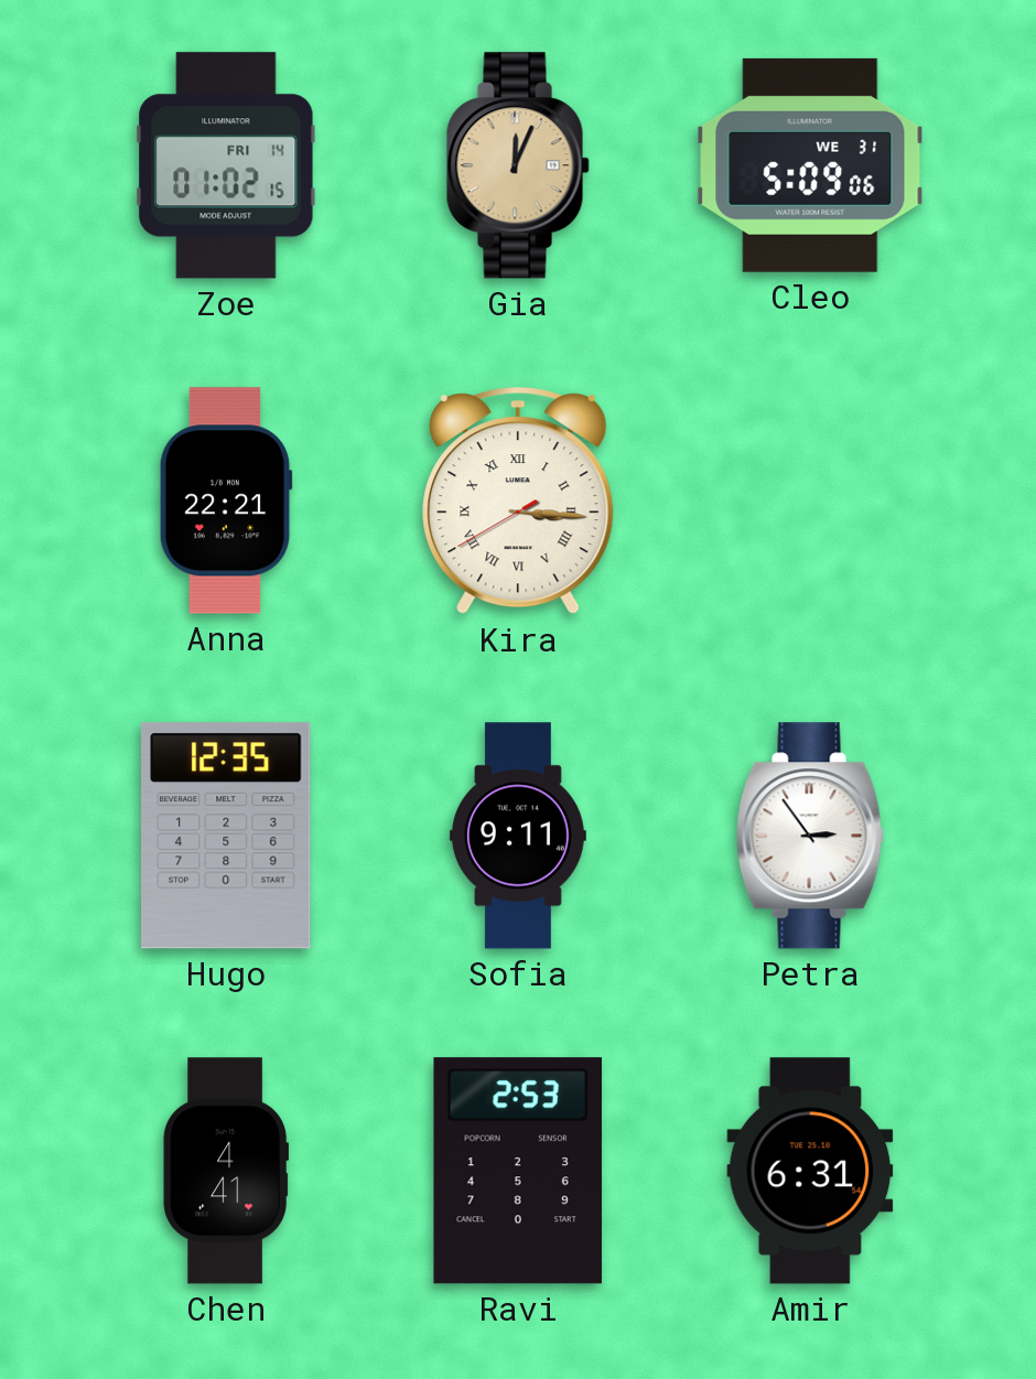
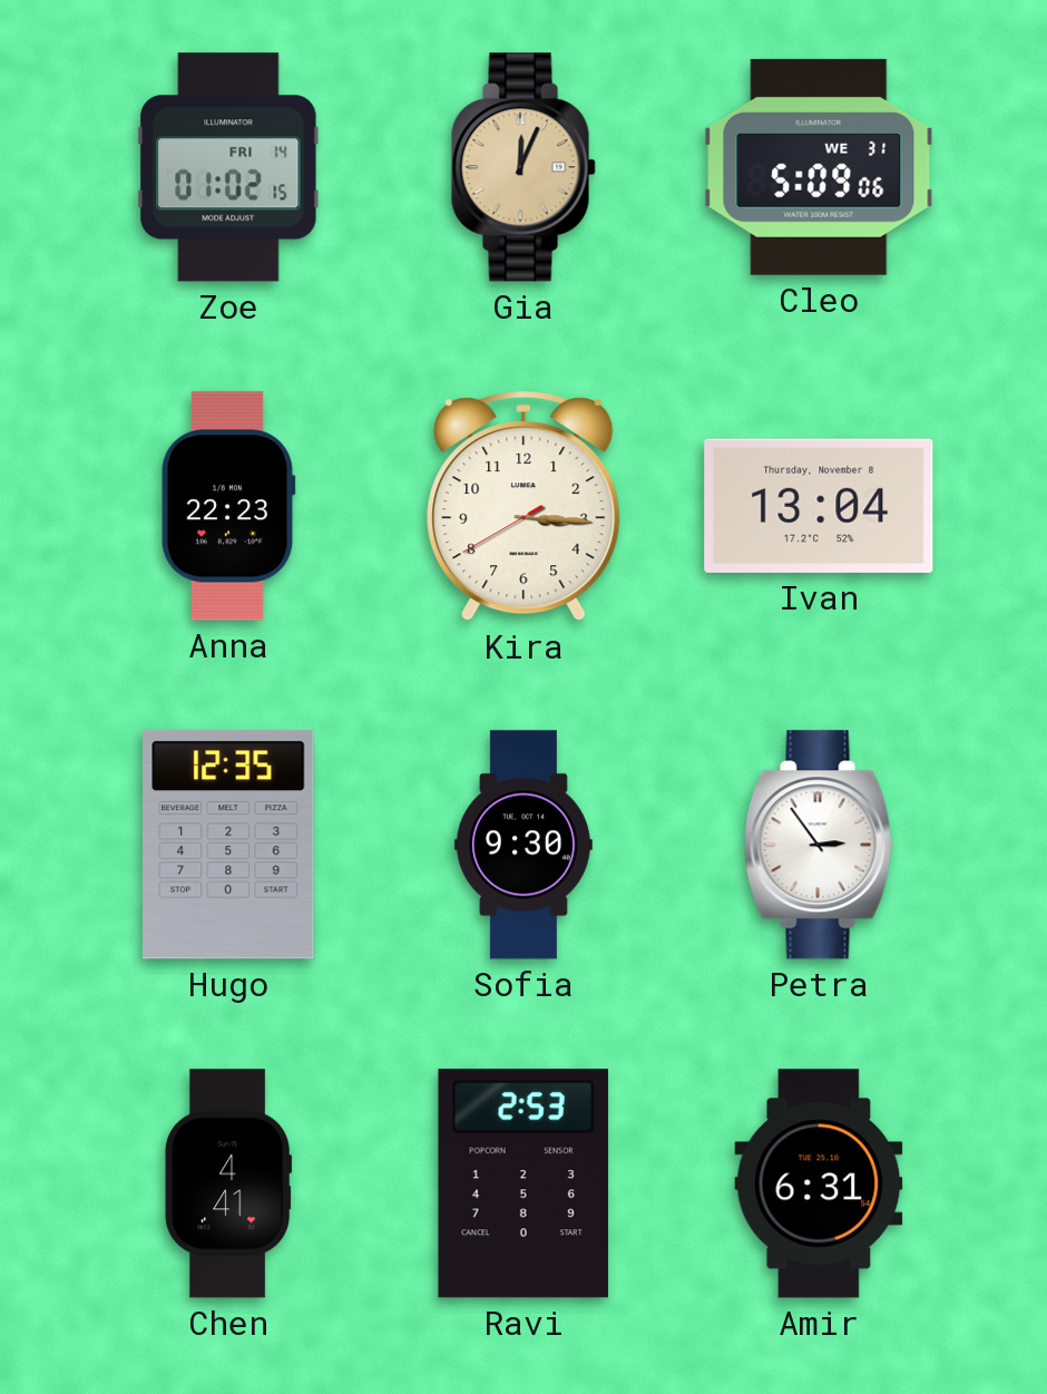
Anna: 22:21 -> 22:23 (228, 506)
Kira numerals: Roman -> Arabic (523, 507)
Ivan: none -> 13:04 (819, 506)
Sofia: 9:11 -> 9:30 (523, 845)
